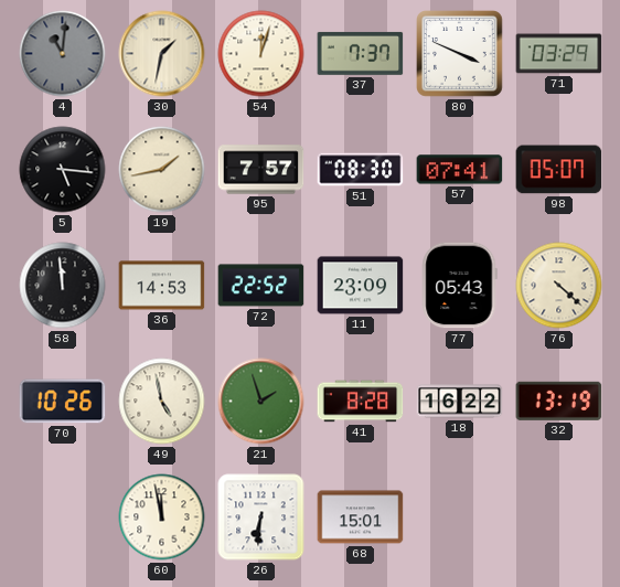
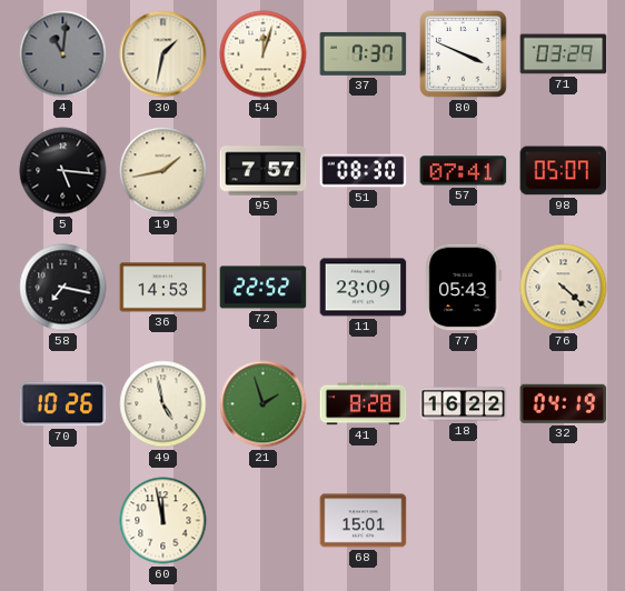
58: 11:59 -> 7:17 (63, 288)
32: 13:19 -> 04:19 (564, 403)
26: 6:31 -> none (261, 517)
